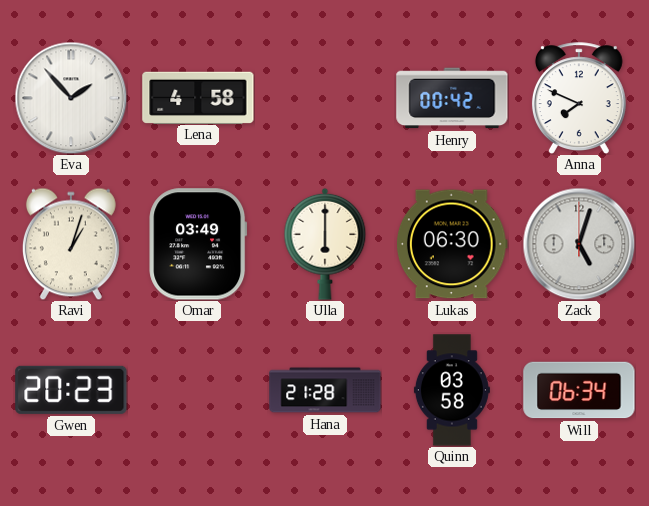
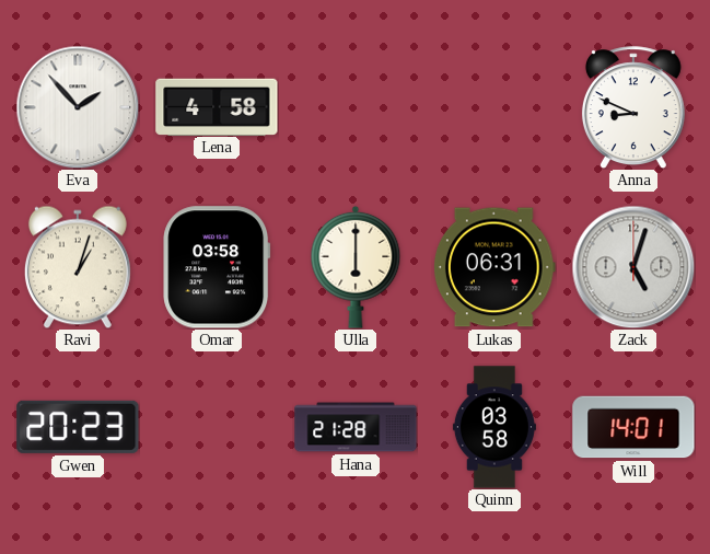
Henry: 00:42 -> none (452, 98)
Anna: 7:49 -> 8:49 (633, 107)
Omar: 03:49 -> 03:58 (217, 267)
Lukas: 06:30 -> 06:31 (494, 267)
Will: 06:34 -> 14:01 (633, 427)
